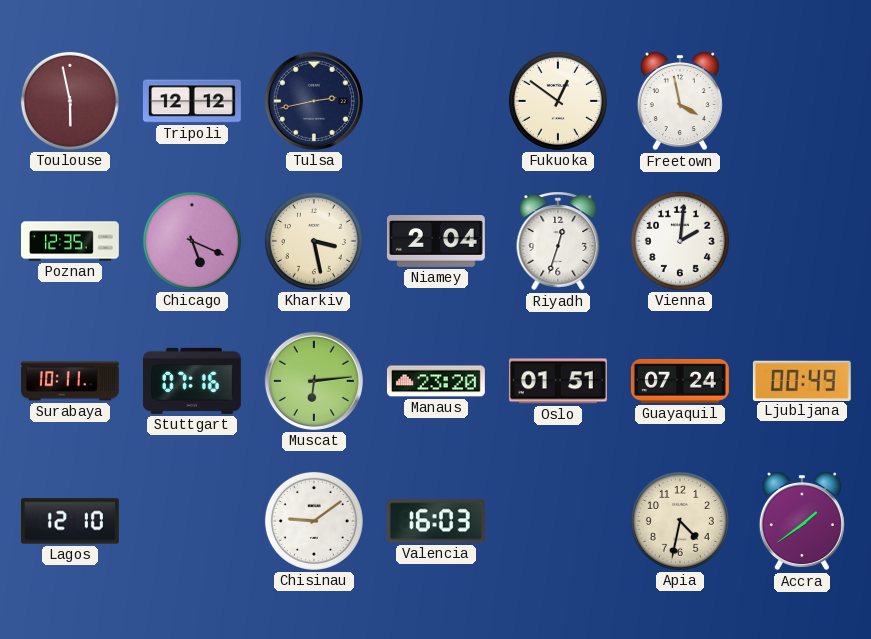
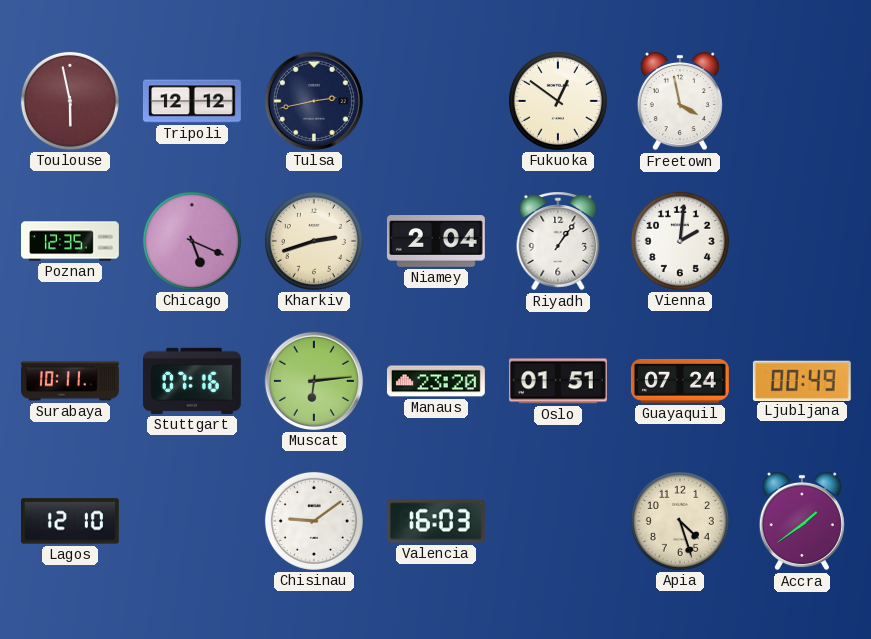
Kharkiv: 3:28 -> 2:42 (314, 241)
Riyadh: 12:33 -> 1:06 (558, 241)
Apia: 4:32 -> 4:27 (680, 521)
